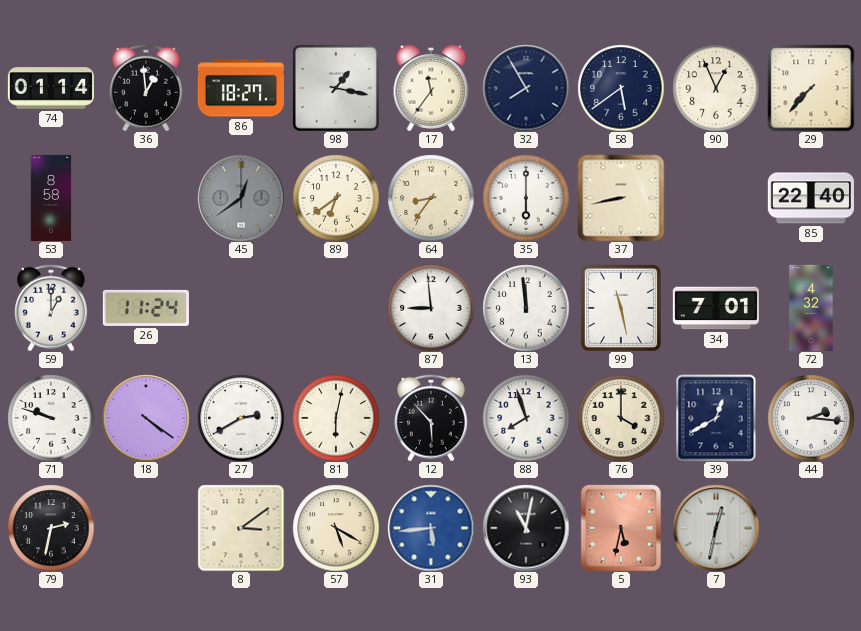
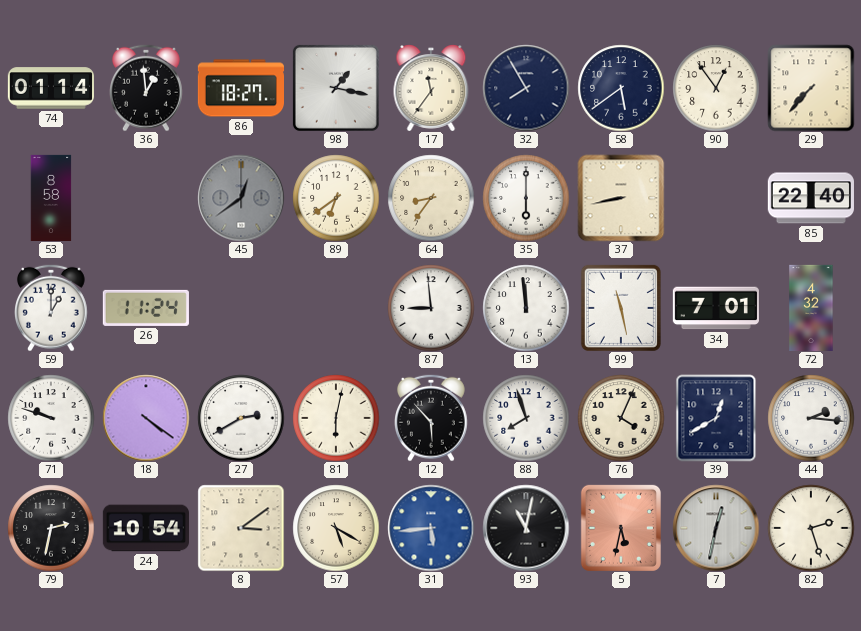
90: 12:56 -> 12:54 (716, 88)
76: 4:00 -> 4:04 (621, 418)
24: none -> 10:54 (145, 528)
82: none -> 2:27 (811, 528)
